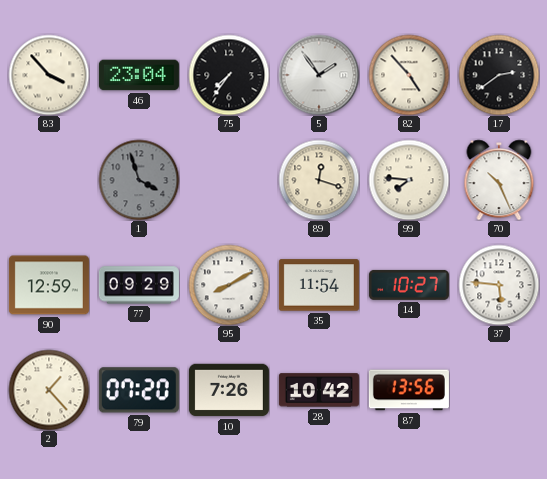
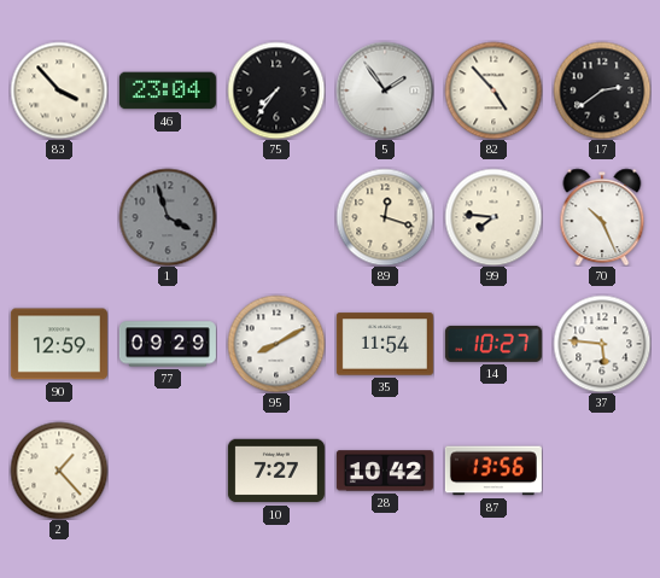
79: 07:20 -> none (139, 390)
10: 7:26 -> 7:27 (276, 471)
